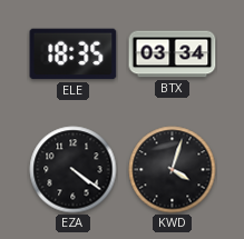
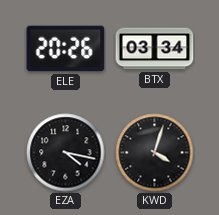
ELE: 18:35 -> 20:26 (66, 49)
EZA: 4:21 -> 4:17 (66, 153)
